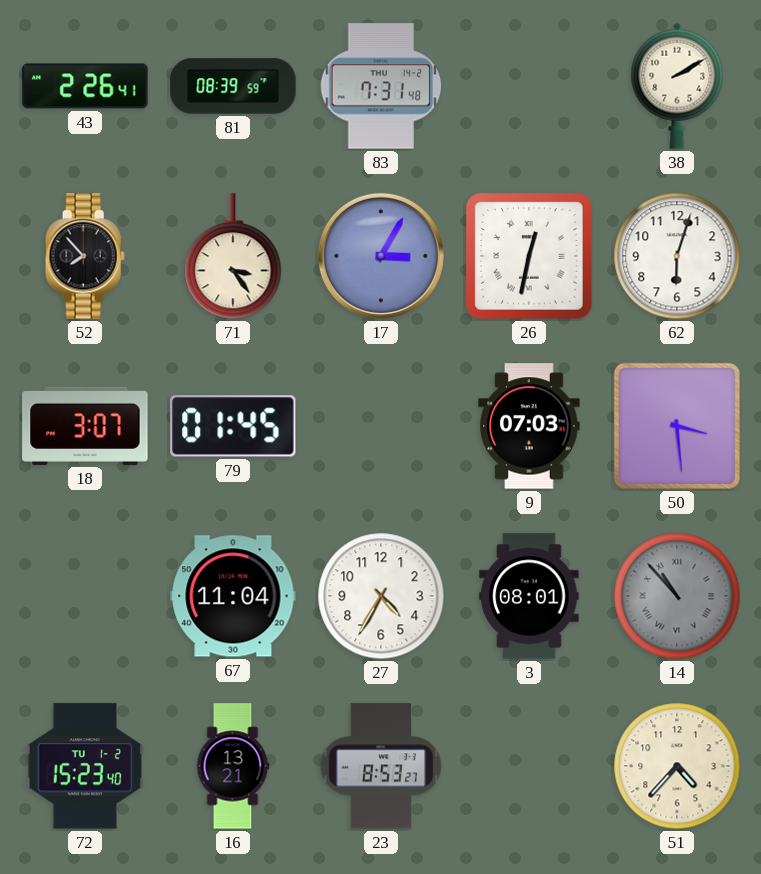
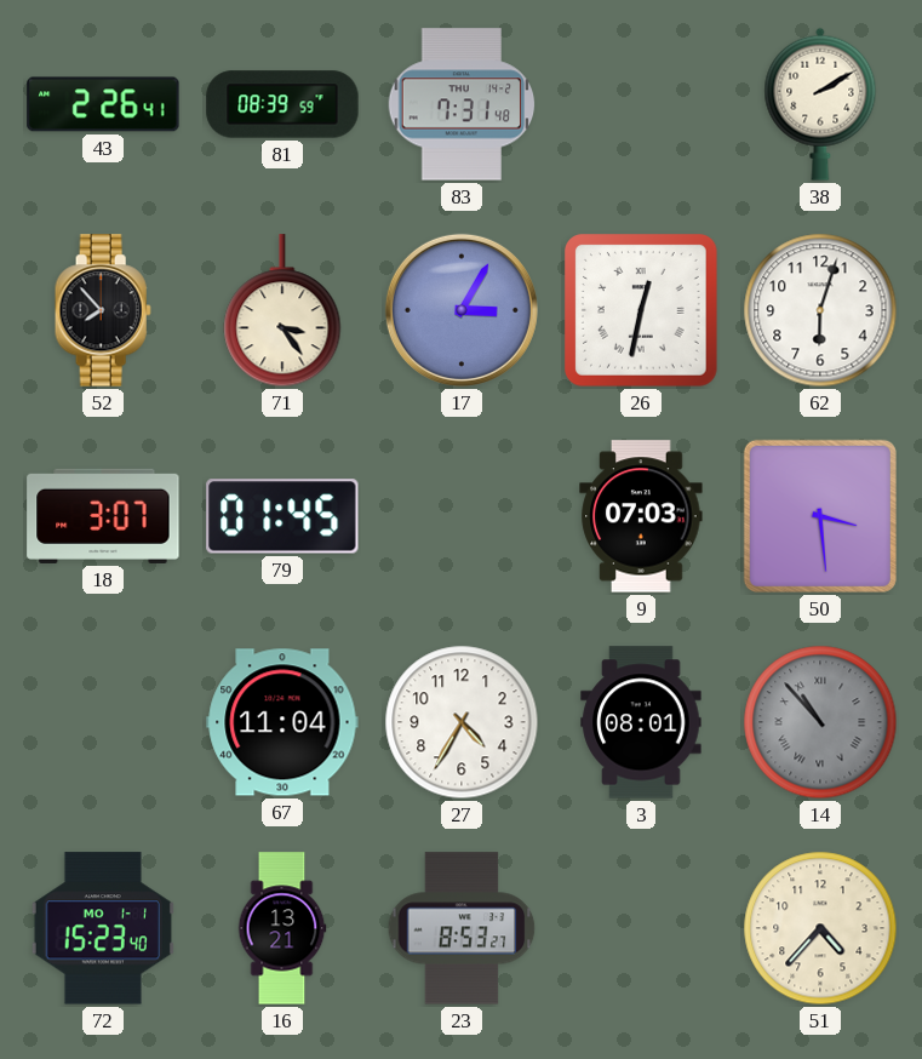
72 date: TU 1-2 -> MO 1-1 (103, 928)
